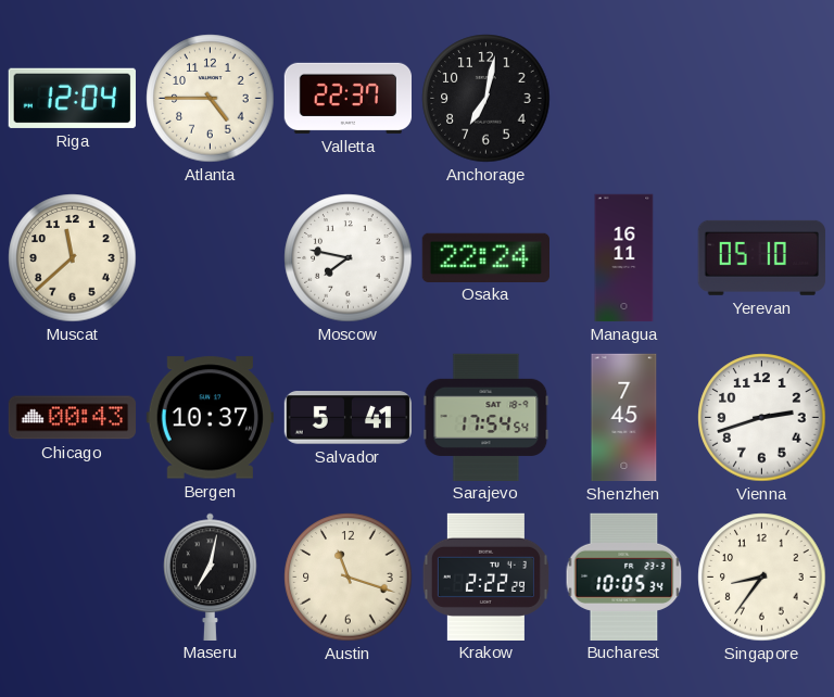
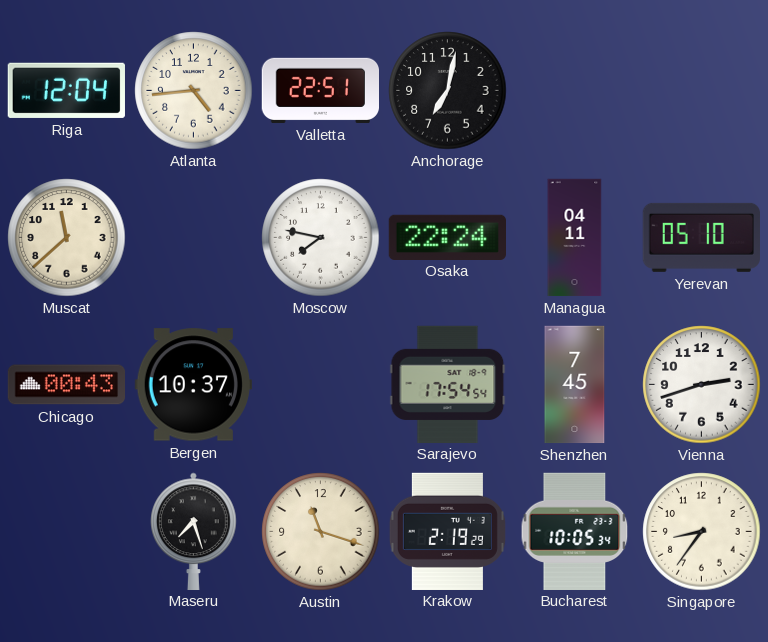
Atlanta: 4:45 -> 4:44 (194, 91)
Valletta: 22:37 -> 22:51 (320, 90)
Managua: 16:11 -> 04:11 (575, 238)
Salvador: 5:41 -> none (349, 418)
Maseru: 7:02 -> 7:27 (194, 531)
Krakow: 2:22 -> 2:19 (447, 531)
